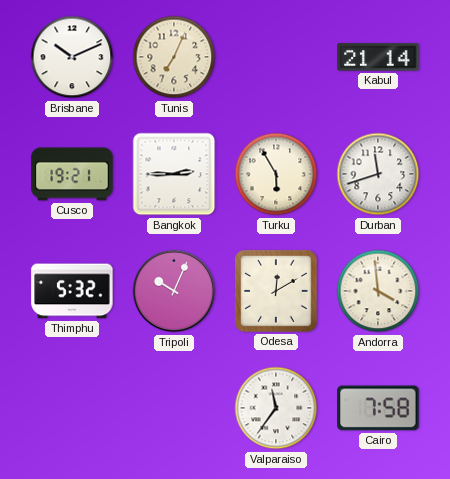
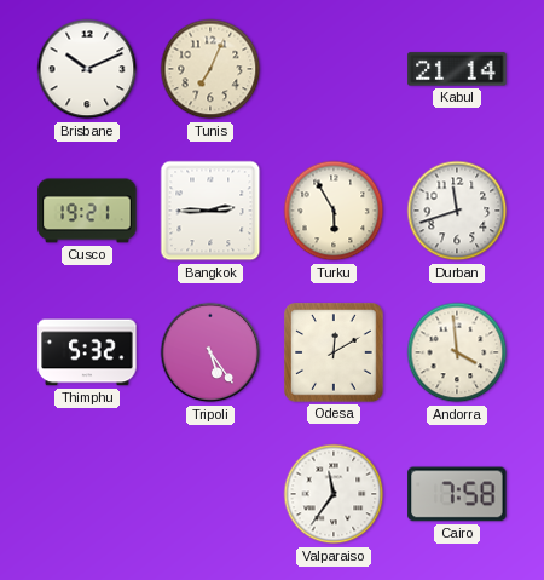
Tripoli: 10:04 -> 5:24 (210, 352)
